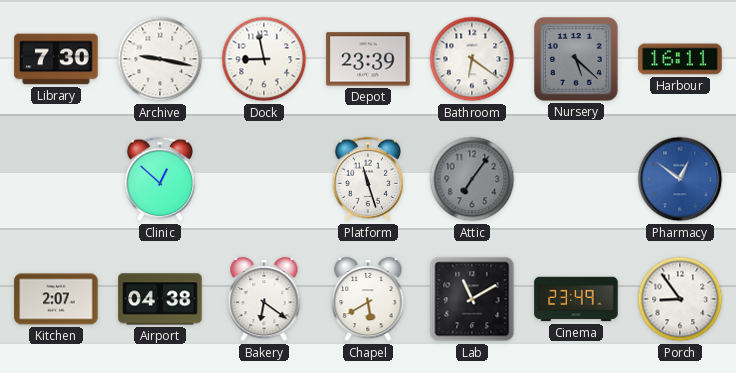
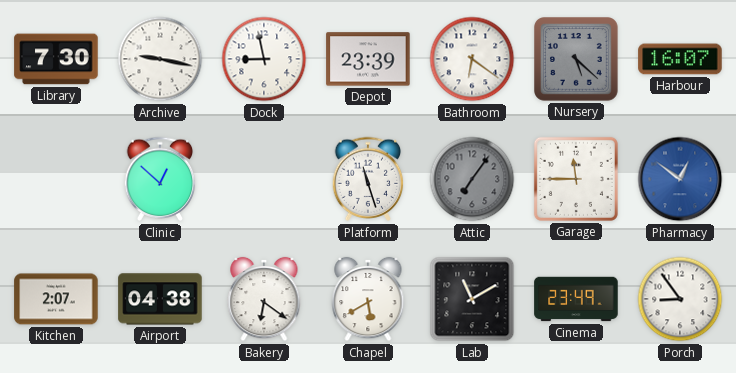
Harbour: 16:11 -> 16:07 (680, 59)
Garage: none -> 11:45 (576, 179)
